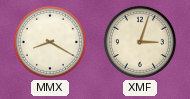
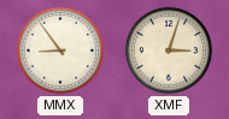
MMX: 8:20 -> 8:54 (60, 50)
